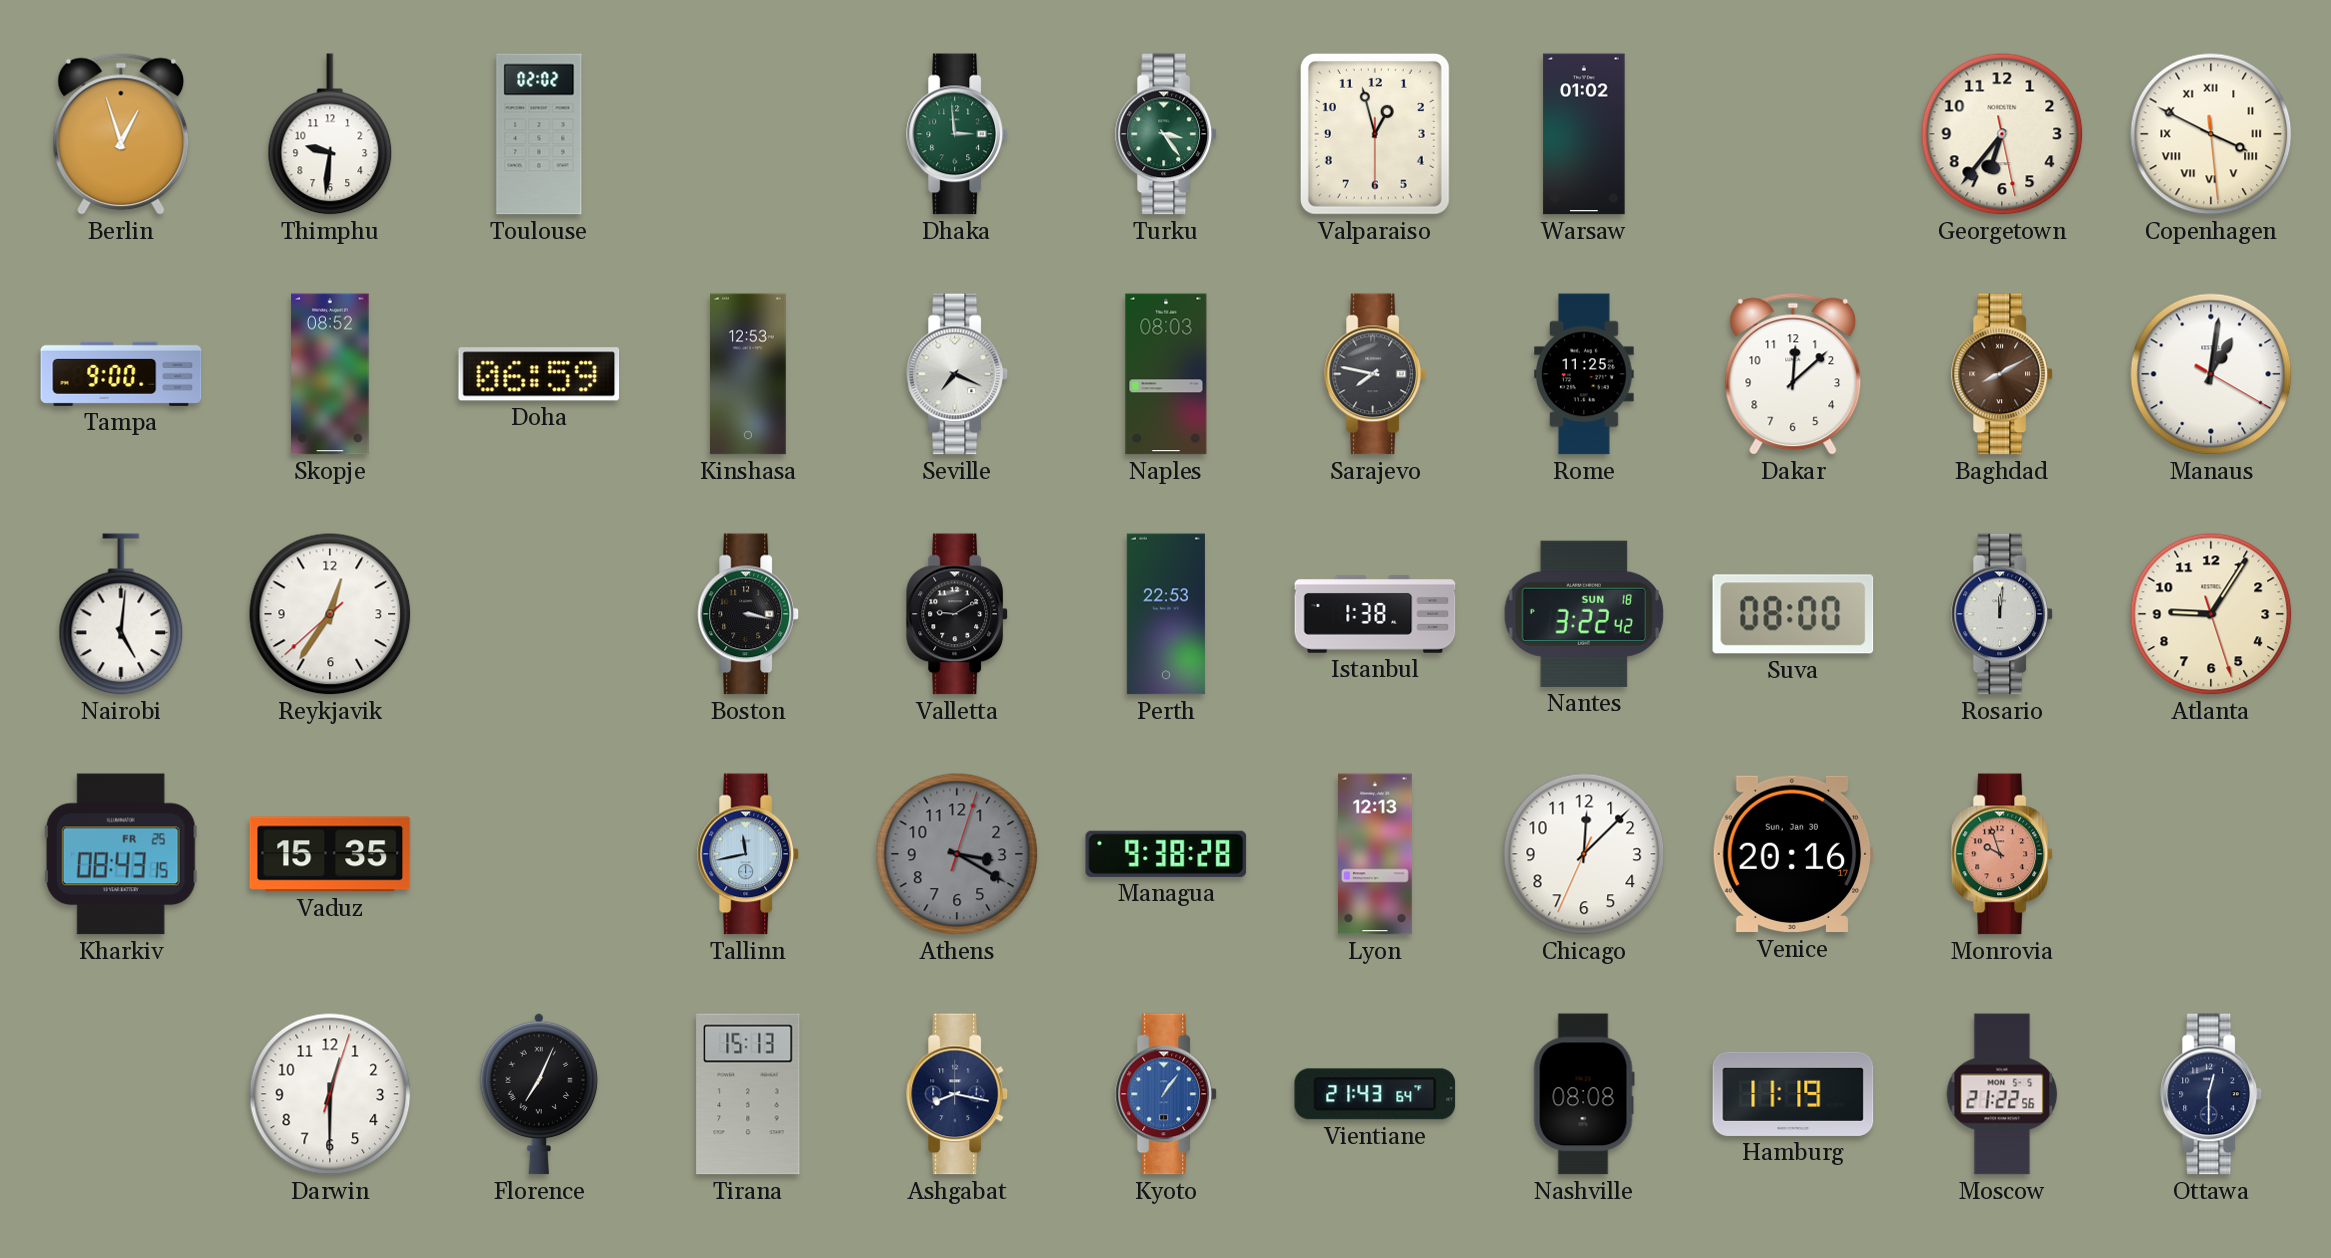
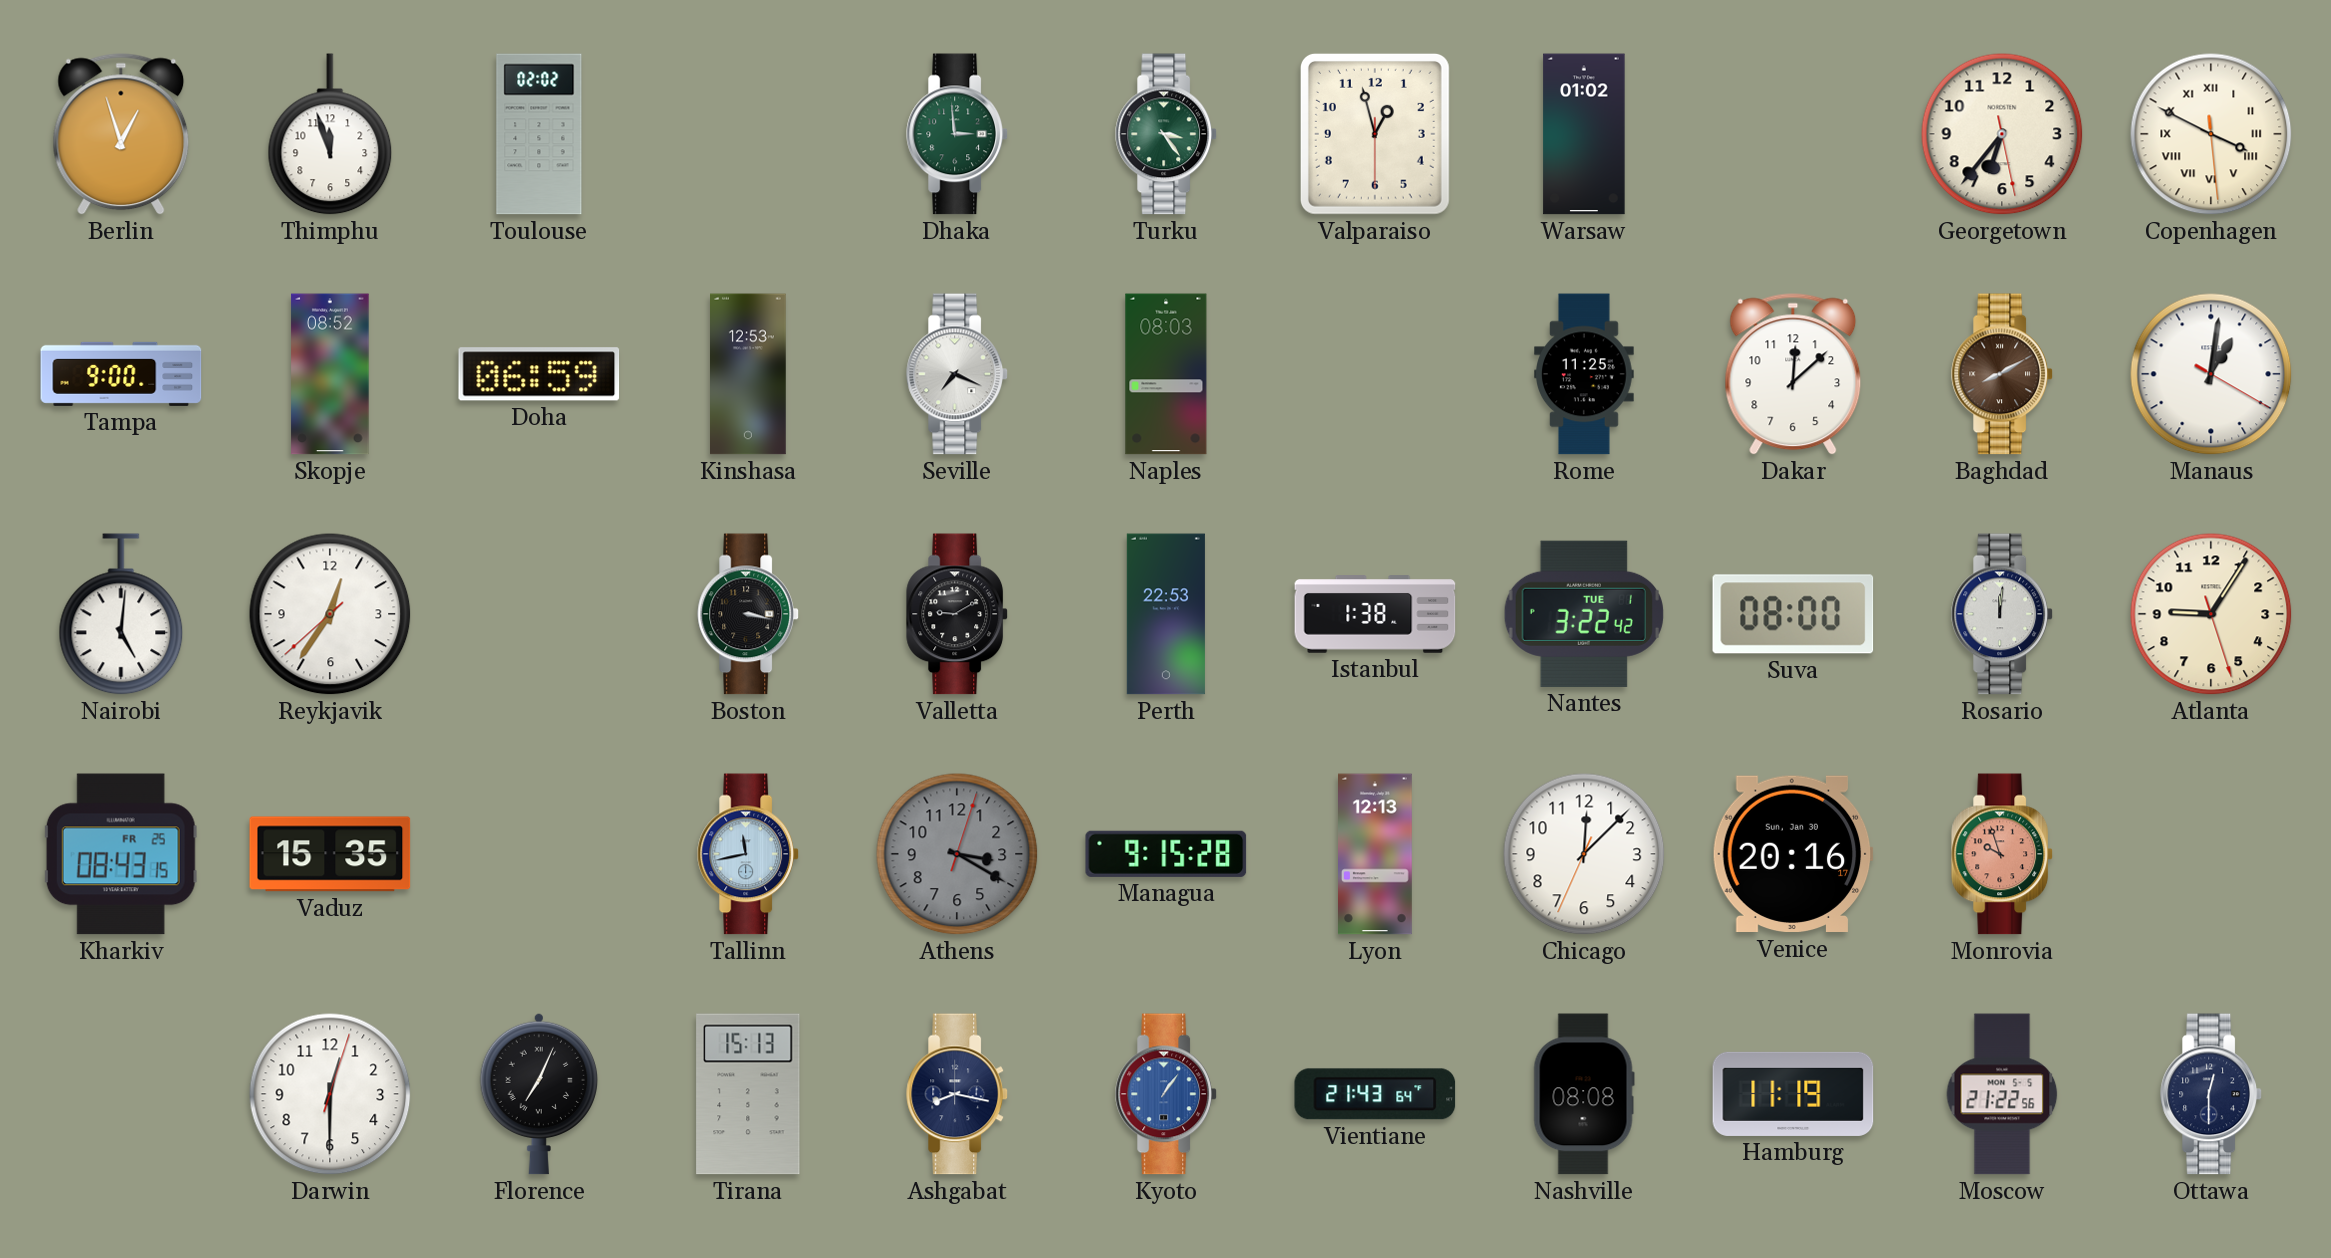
Thimphu: 9:31 -> 11:57 (330, 134)
Sarajevo: 7:47 -> none (1375, 374)
Nantes date: SUN 18 -> TUE 1 (1584, 614)
Managua: 9:38 -> 9:15 (1166, 854)
